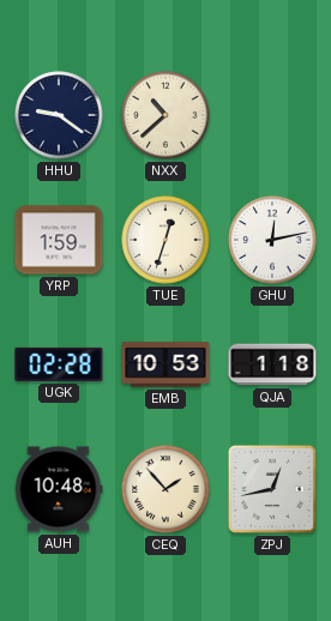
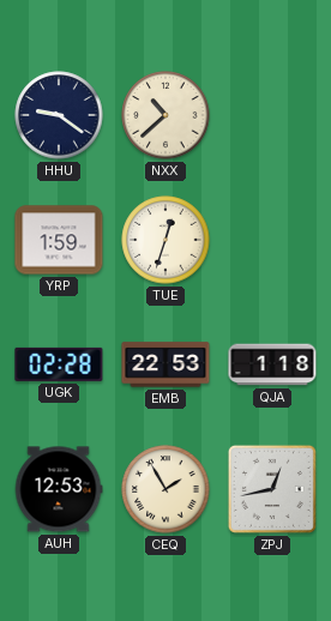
GHU: 12:13 -> none (272, 240)
EMB: 10:53 -> 22:53 (165, 364)
AUH: 10:48 -> 12:53 (59, 489)
CEQ: 1:53 -> 1:55 (165, 489)
